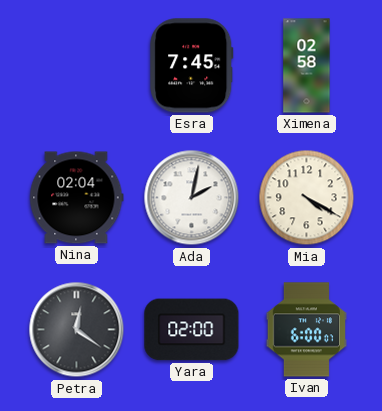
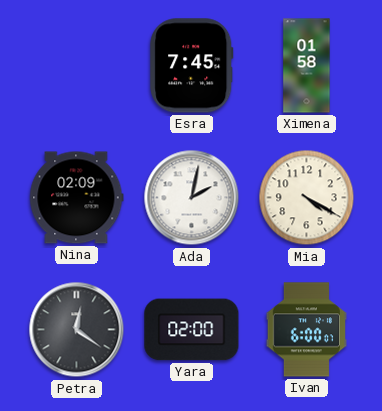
Ximena: 02:58 -> 01:58 (307, 66)
Nina: 02:04 -> 02:09 (77, 198)
